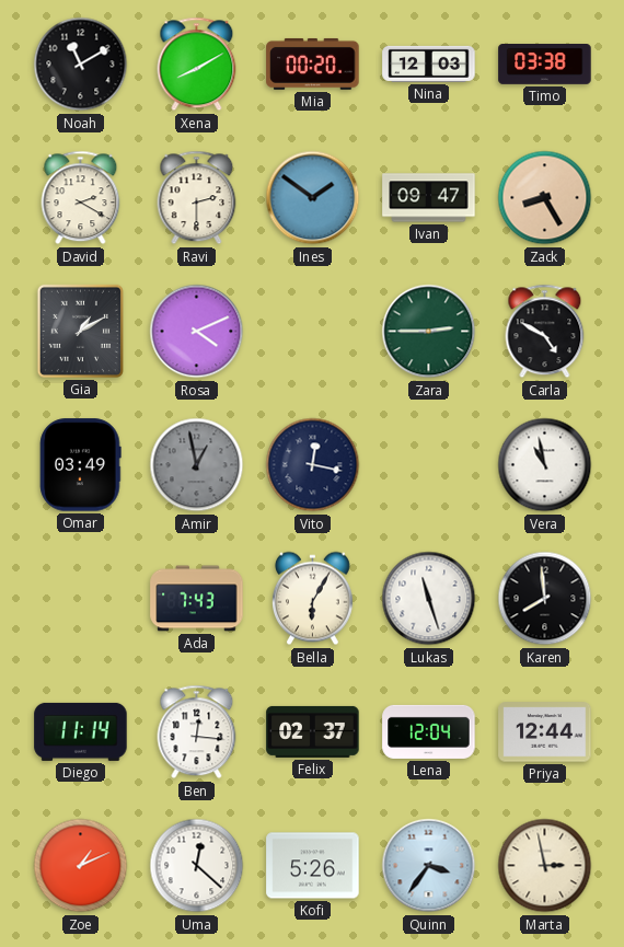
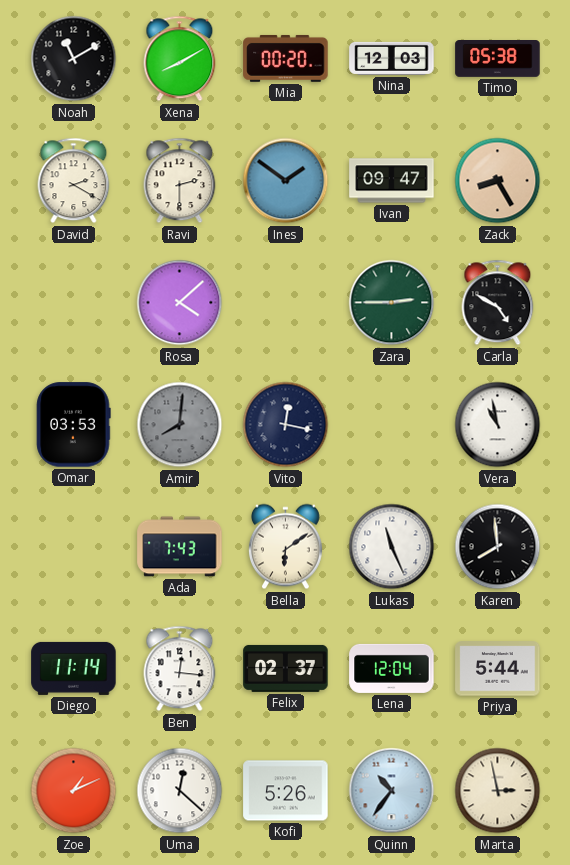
Timo: 03:38 -> 05:38 (498, 59)
Gia: 1:10 -> none (80, 331)
Rosa: 4:11 -> 4:08 (180, 303)
Omar: 03:49 -> 03:53 (74, 425)
Amir: 12:58 -> 8:01 (180, 425)
Bella: 6:05 -> 6:09 (285, 547)
Lukas: 11:27 -> 11:26 (392, 547)
Priya: 12:44 -> 5:44 (498, 669)
Quinn: 3:36 -> 10:36 (392, 791)
